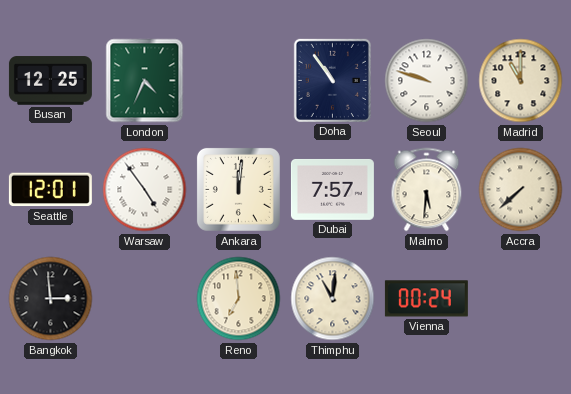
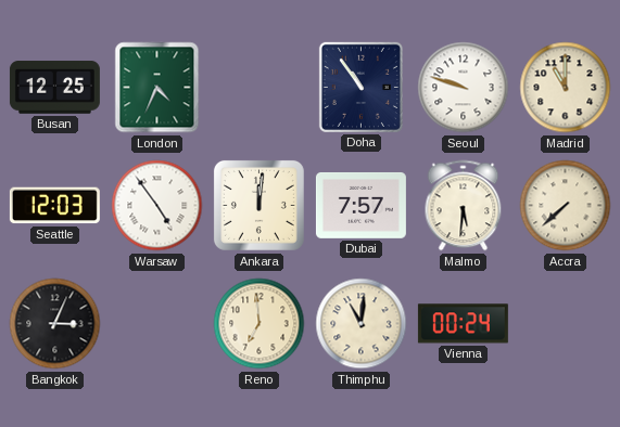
Seattle: 12:01 -> 12:03 (54, 206)
Bangkok: 2:59 -> 3:04 (55, 324)
